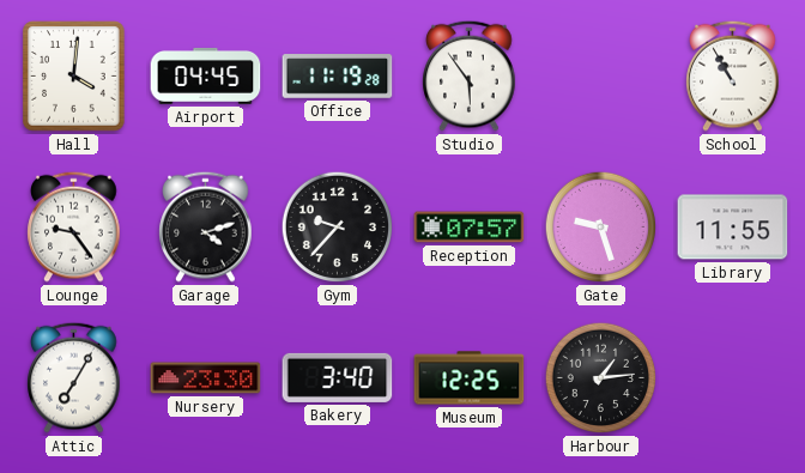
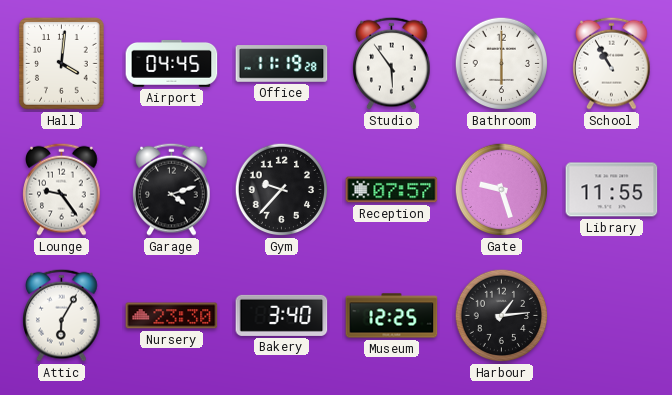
Bathroom: none -> 6:00 (502, 64)
Attic: 7:05 -> 6:05 (62, 315)
